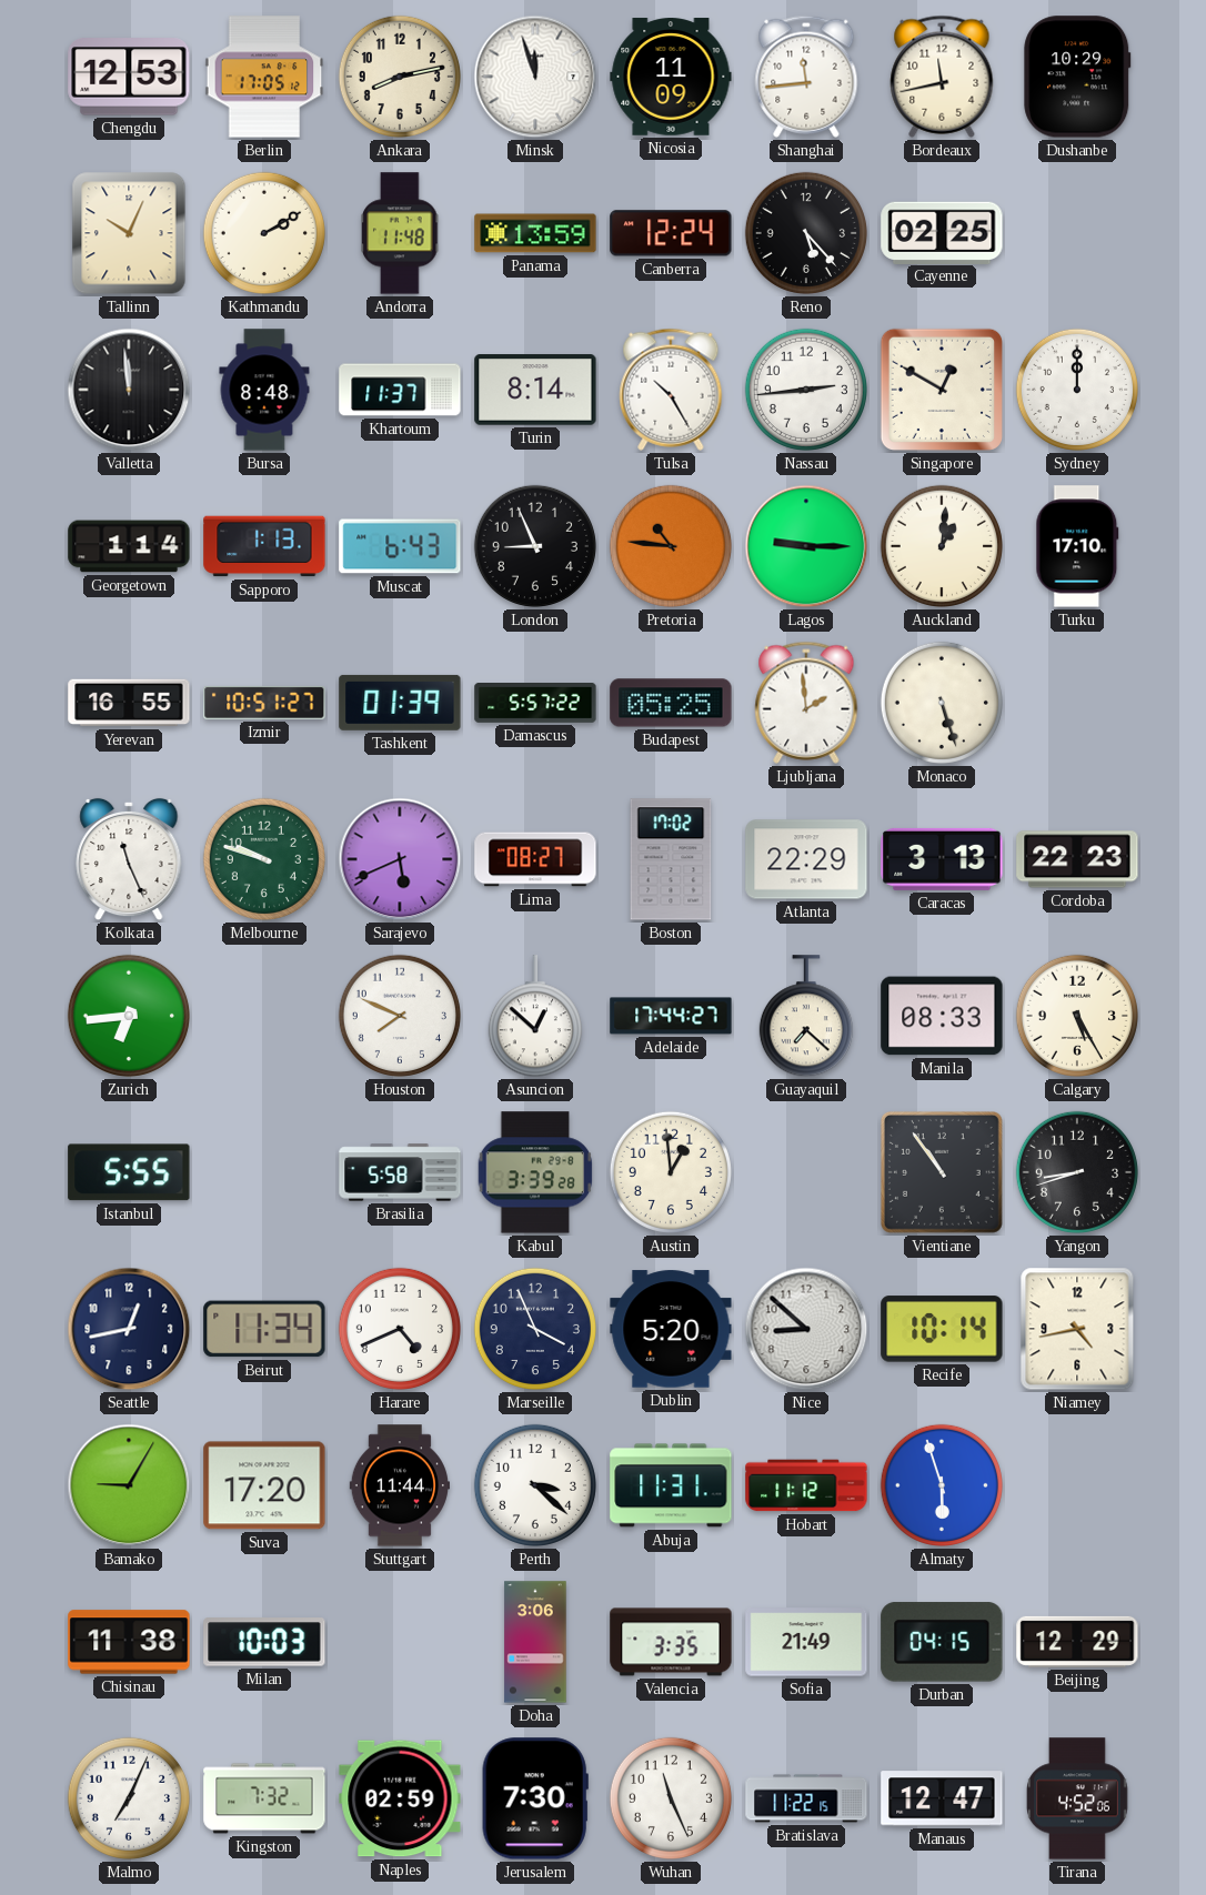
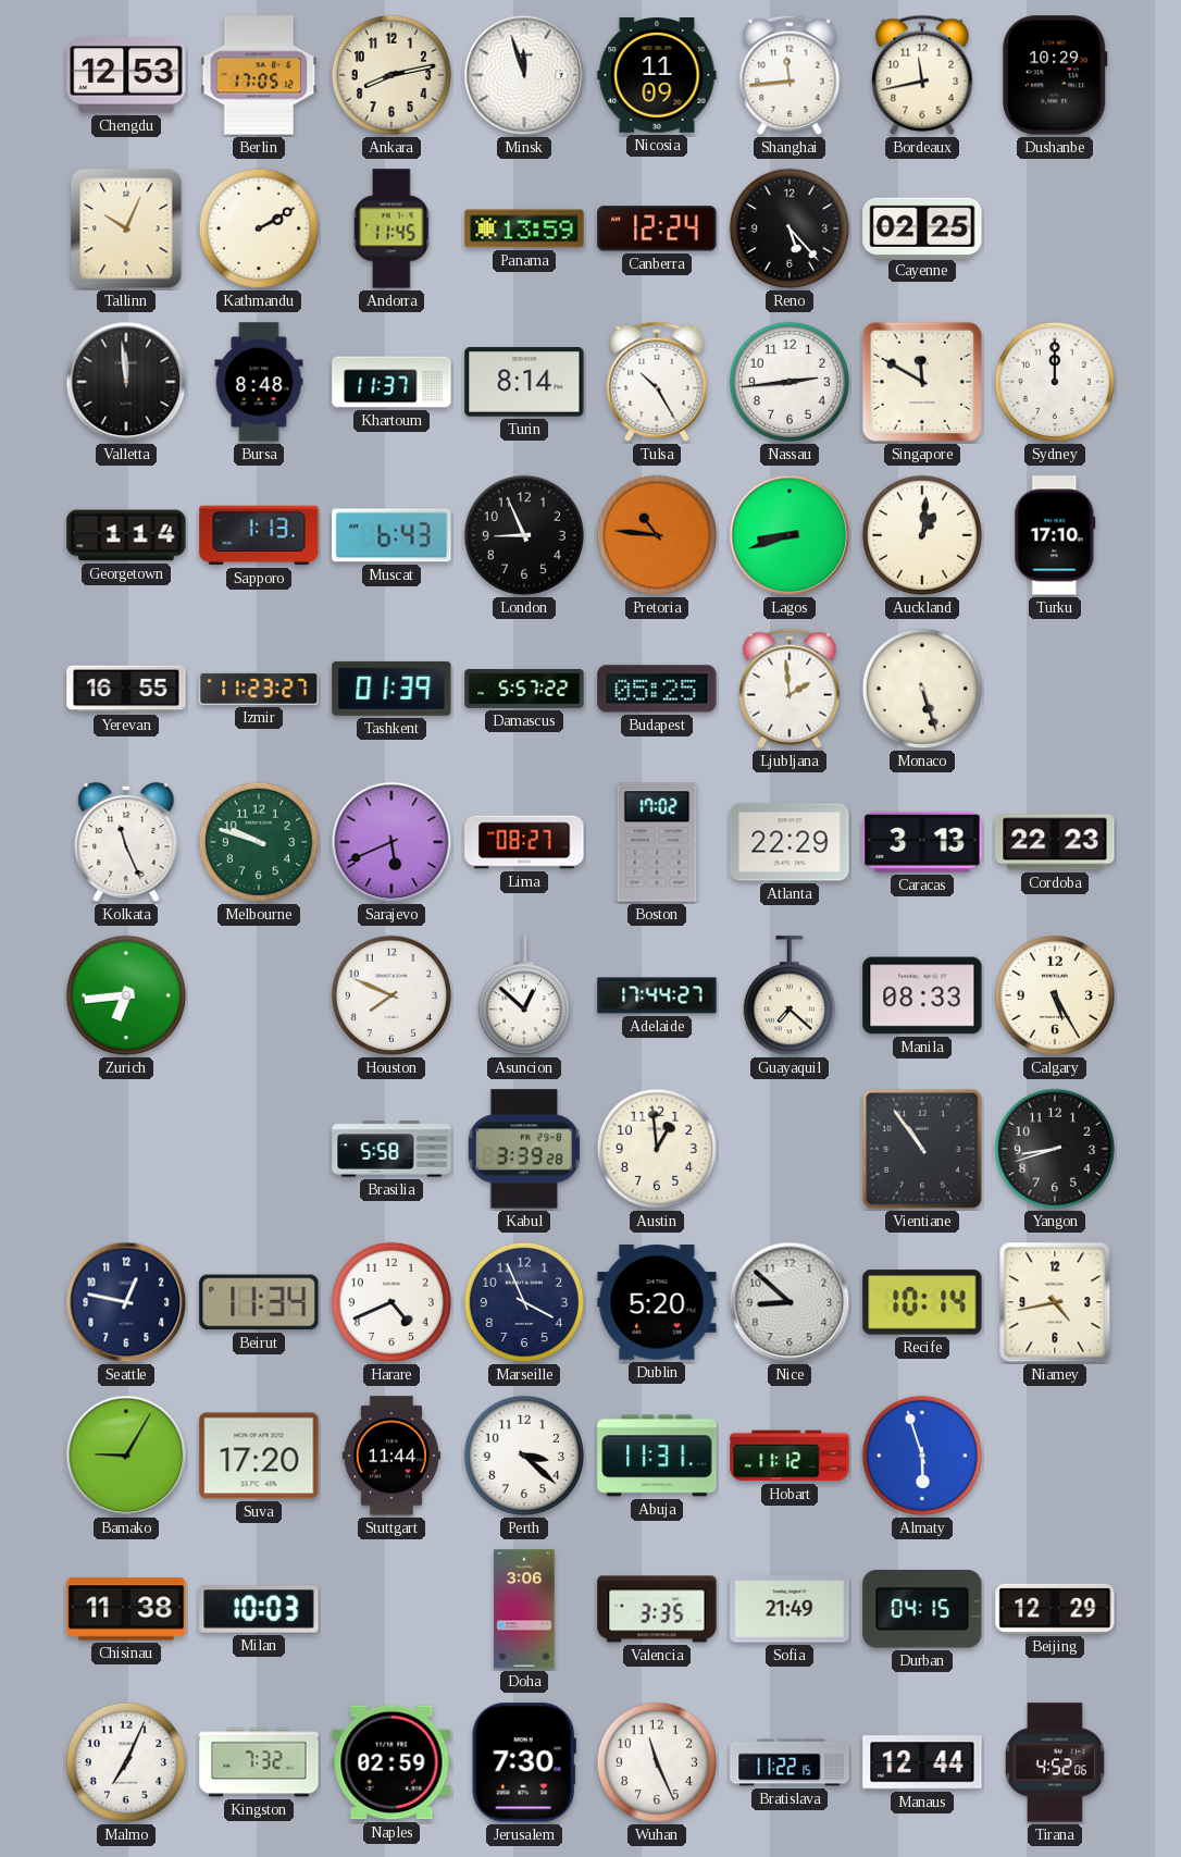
Andorra: 11:48 -> 11:45 (391, 228)
Singapore: 12:50 -> 11:50 (922, 382)
Lagos: 9:15 -> 8:42 (790, 535)
Izmir: 10:51 -> 11:23 (259, 689)
Istanbul: 5:55 -> none (129, 1172)
Seattle: 12:43 -> 12:47 (126, 1302)
Manaus: 12:47 -> 12:44 (922, 1762)
